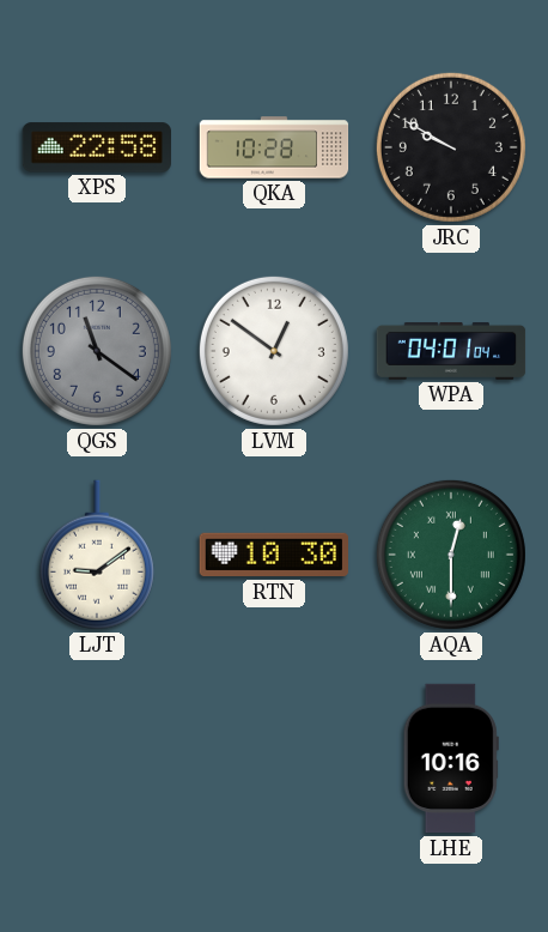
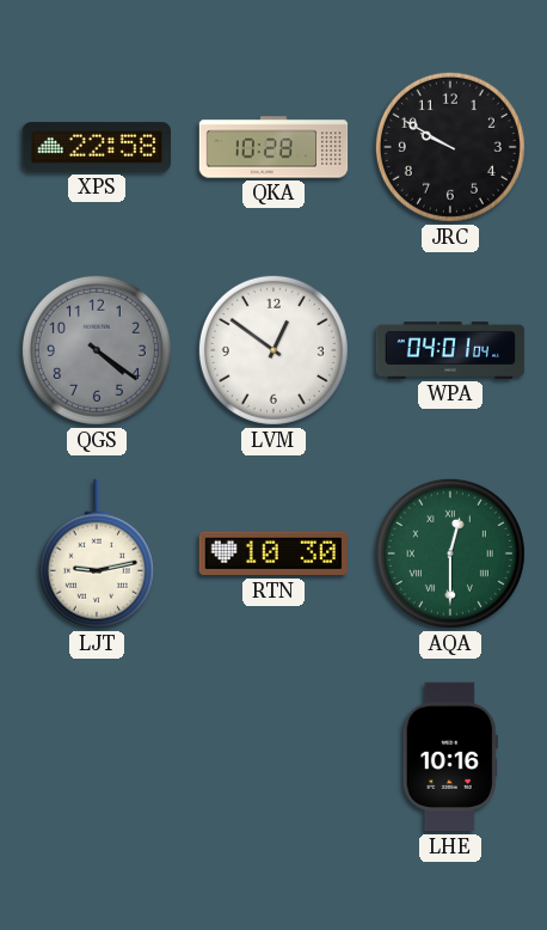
QGS: 11:21 -> 4:21 (97, 350)
LJT: 9:09 -> 9:13 (97, 553)
